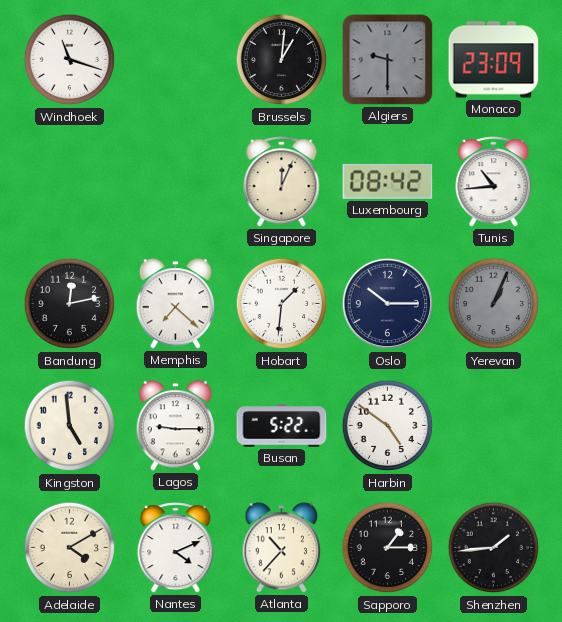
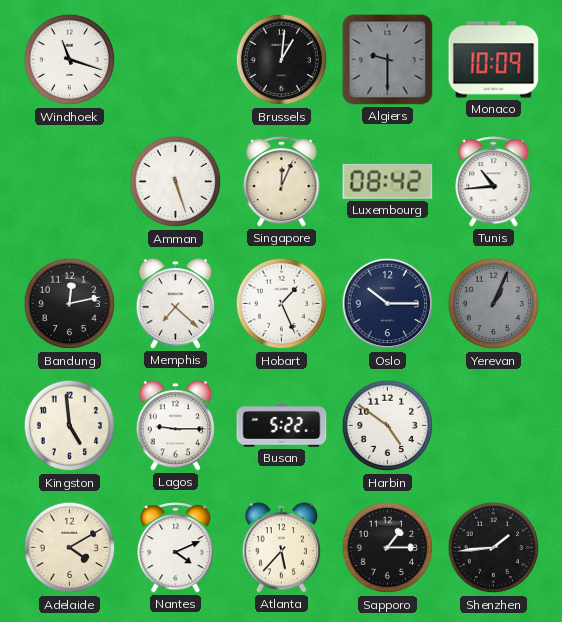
Monaco: 23:09 -> 10:09 (494, 60)
Amman: none -> 5:27 (176, 182)
Hobart: 1:31 -> 1:26 (282, 304)
Atlanta: 10:37 -> 5:37 (282, 548)
